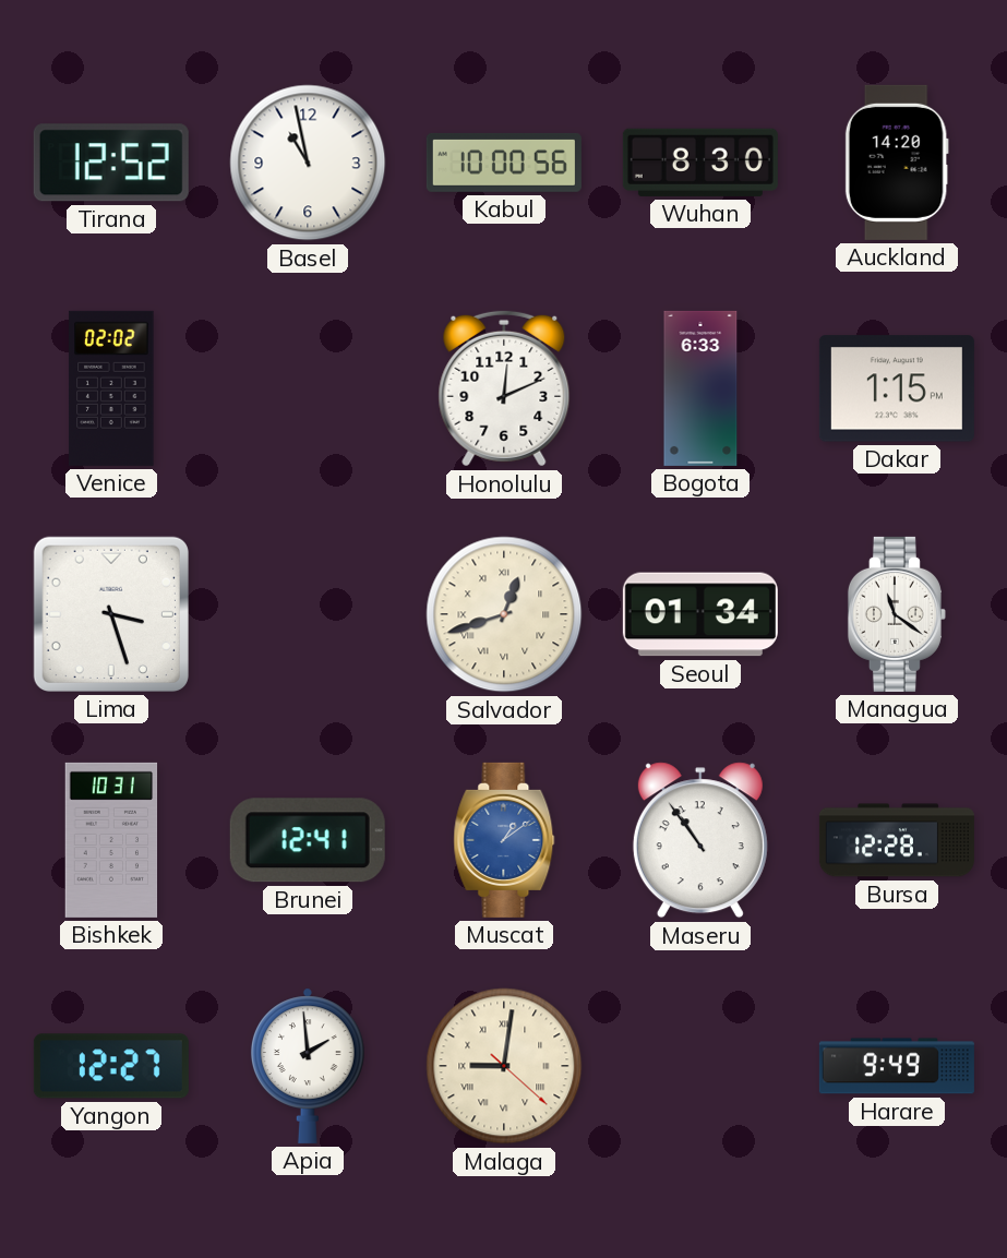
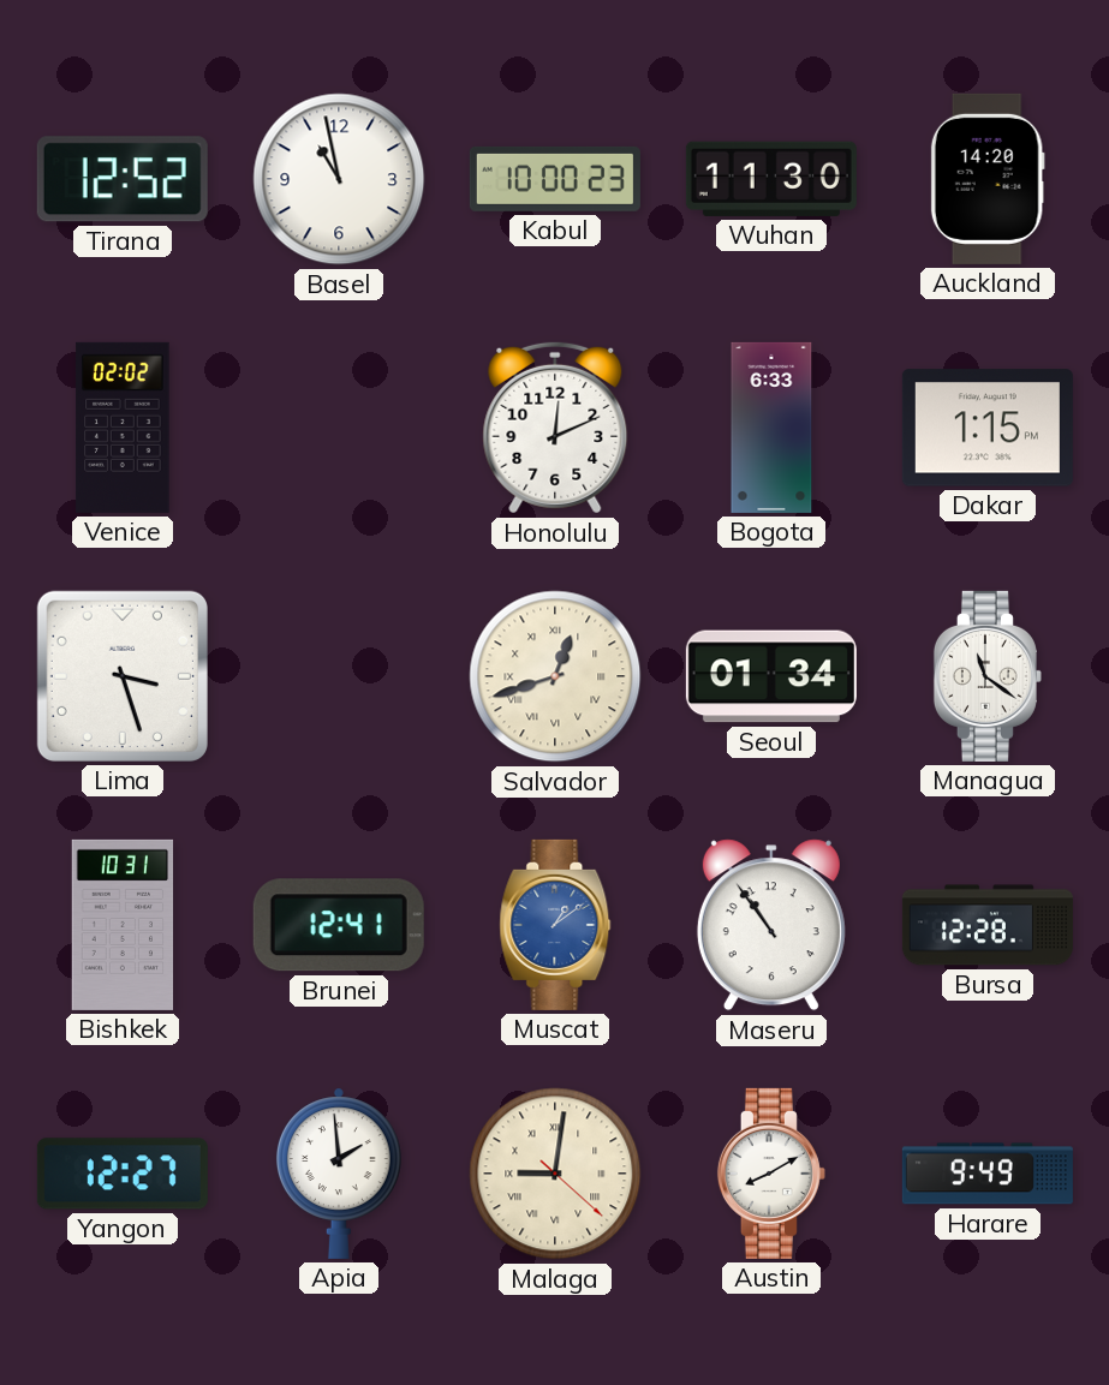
Kabul: 10:00:56 -> 10:00:23 (555, 179)
Wuhan: 8:30 -> 11:30 (771, 179)
Austin: none -> 8:10 (771, 1174)
